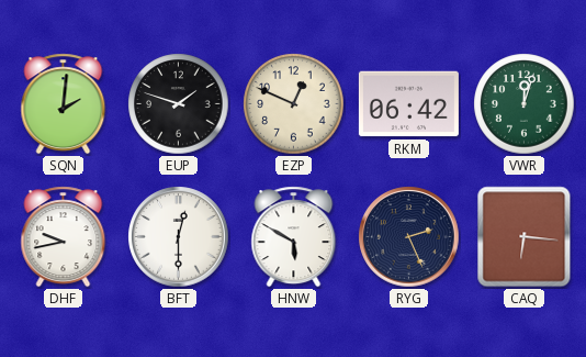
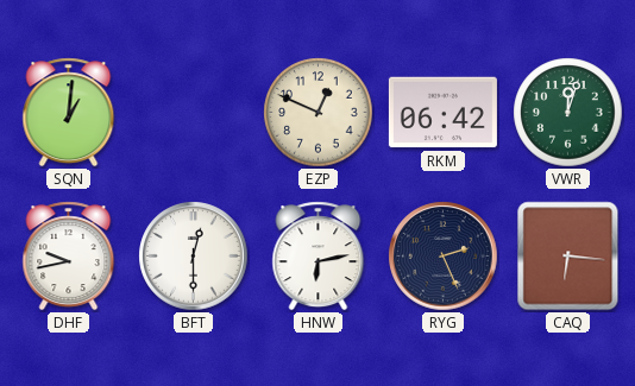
SQN: 2:01 -> 1:01 (69, 113)
EUP: 1:48 -> none (179, 104)
HNW: 5:50 -> 6:13 (319, 257)
